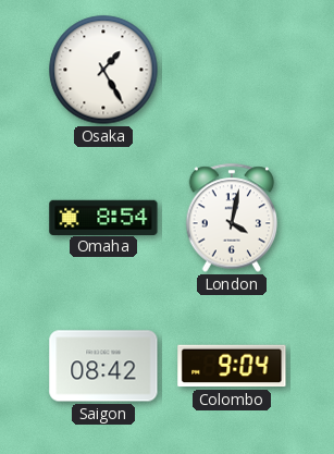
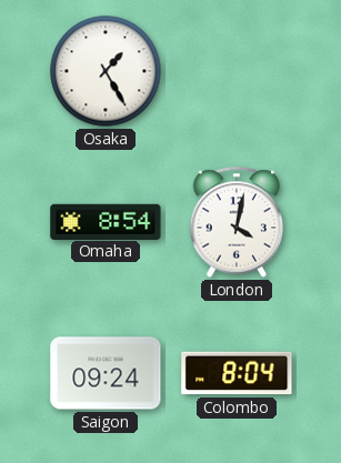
Saigon: 08:42 -> 09:24 (106, 373)
Colombo: 9:04 -> 8:04 (237, 373)
